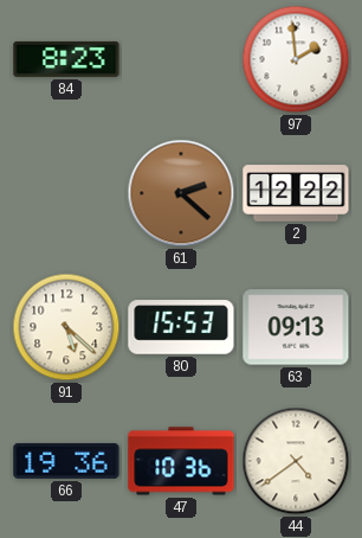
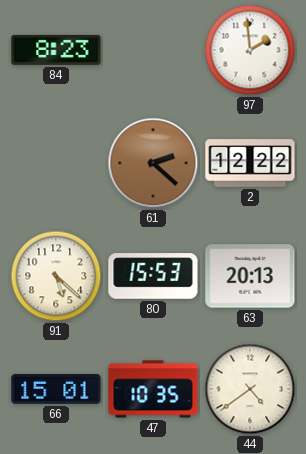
63: 09:13 -> 20:13 (250, 276)
66: 19:36 -> 15:01 (56, 389)
47: 10:36 -> 10:35 (153, 389)
